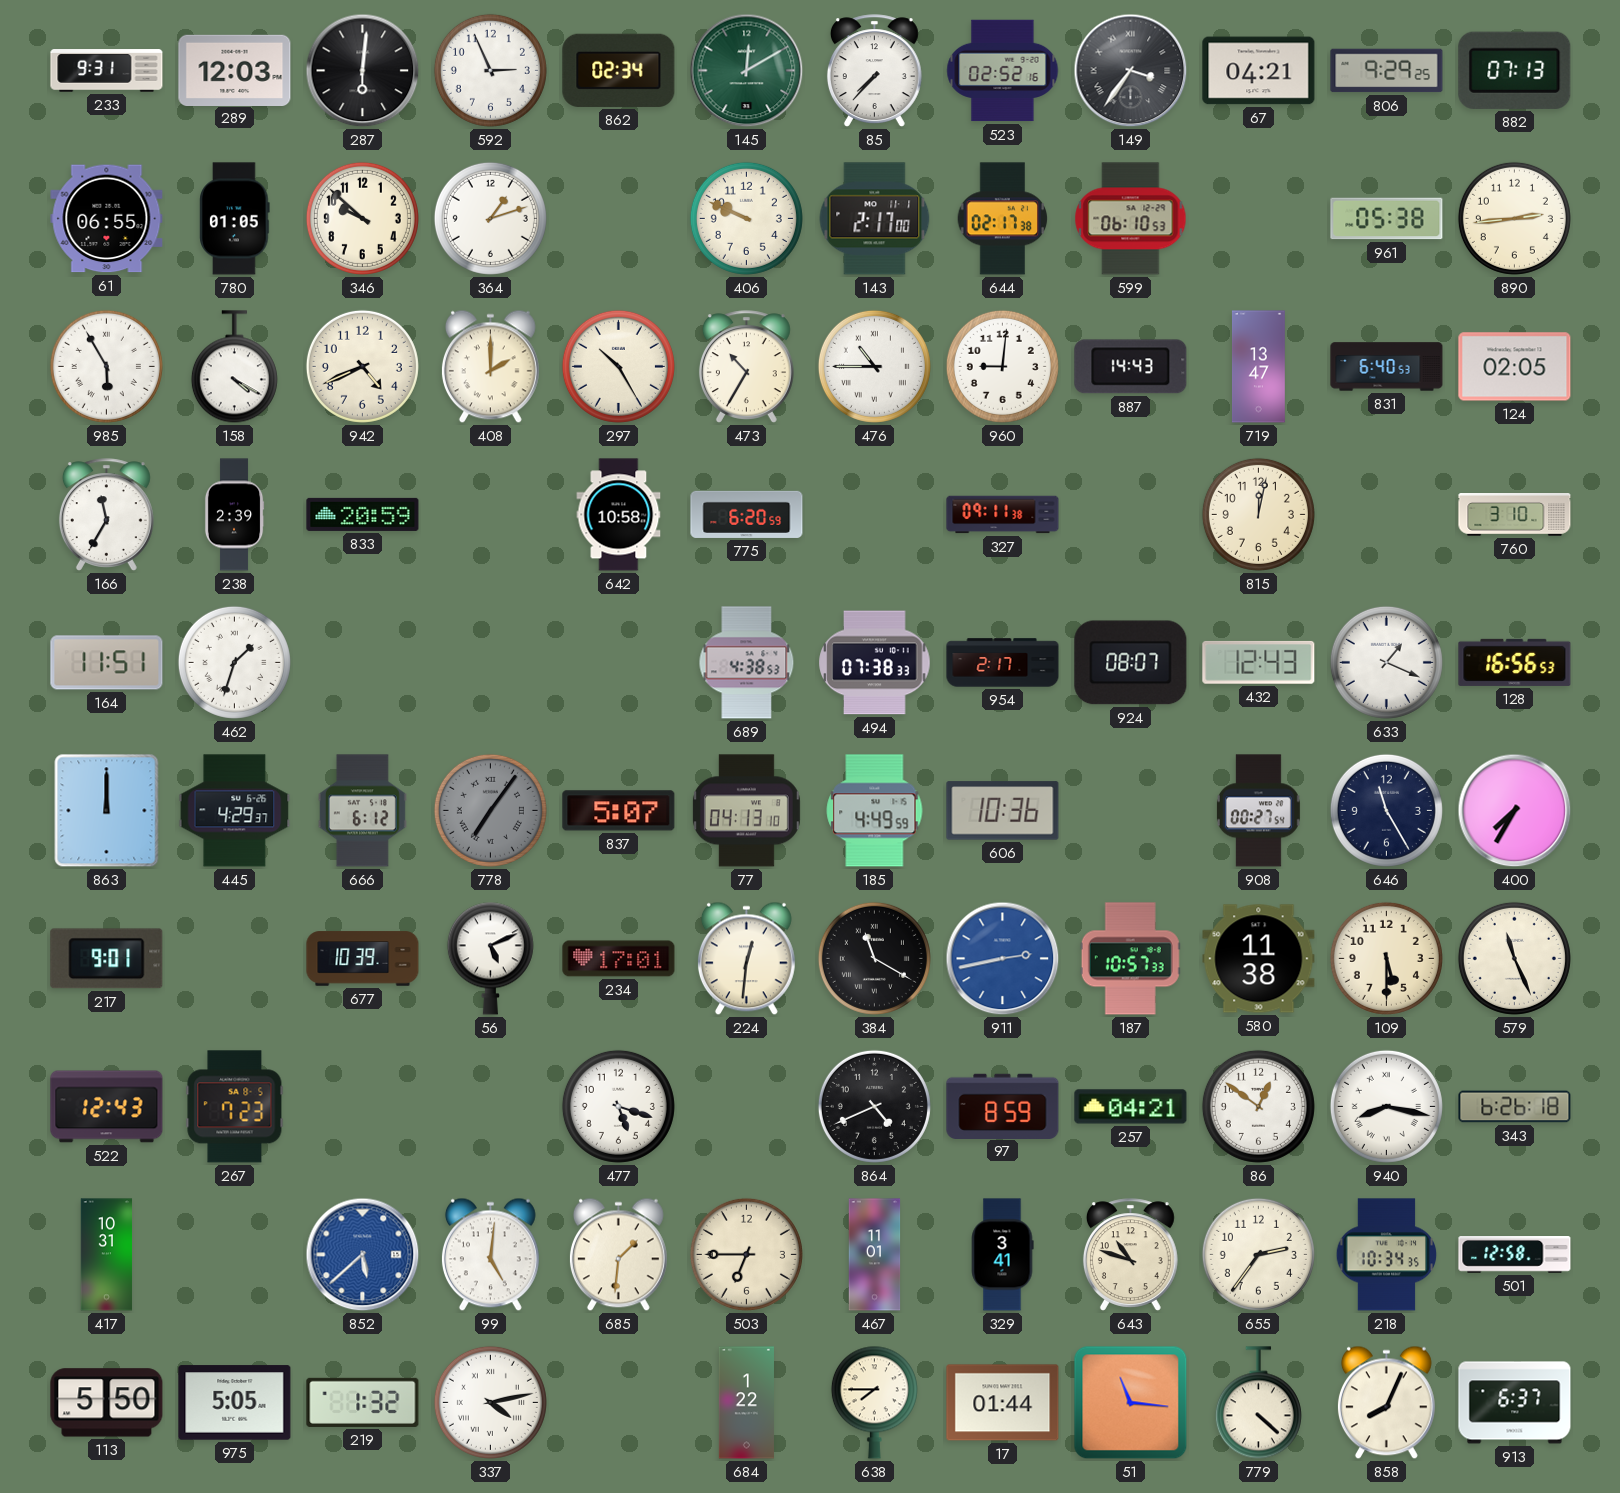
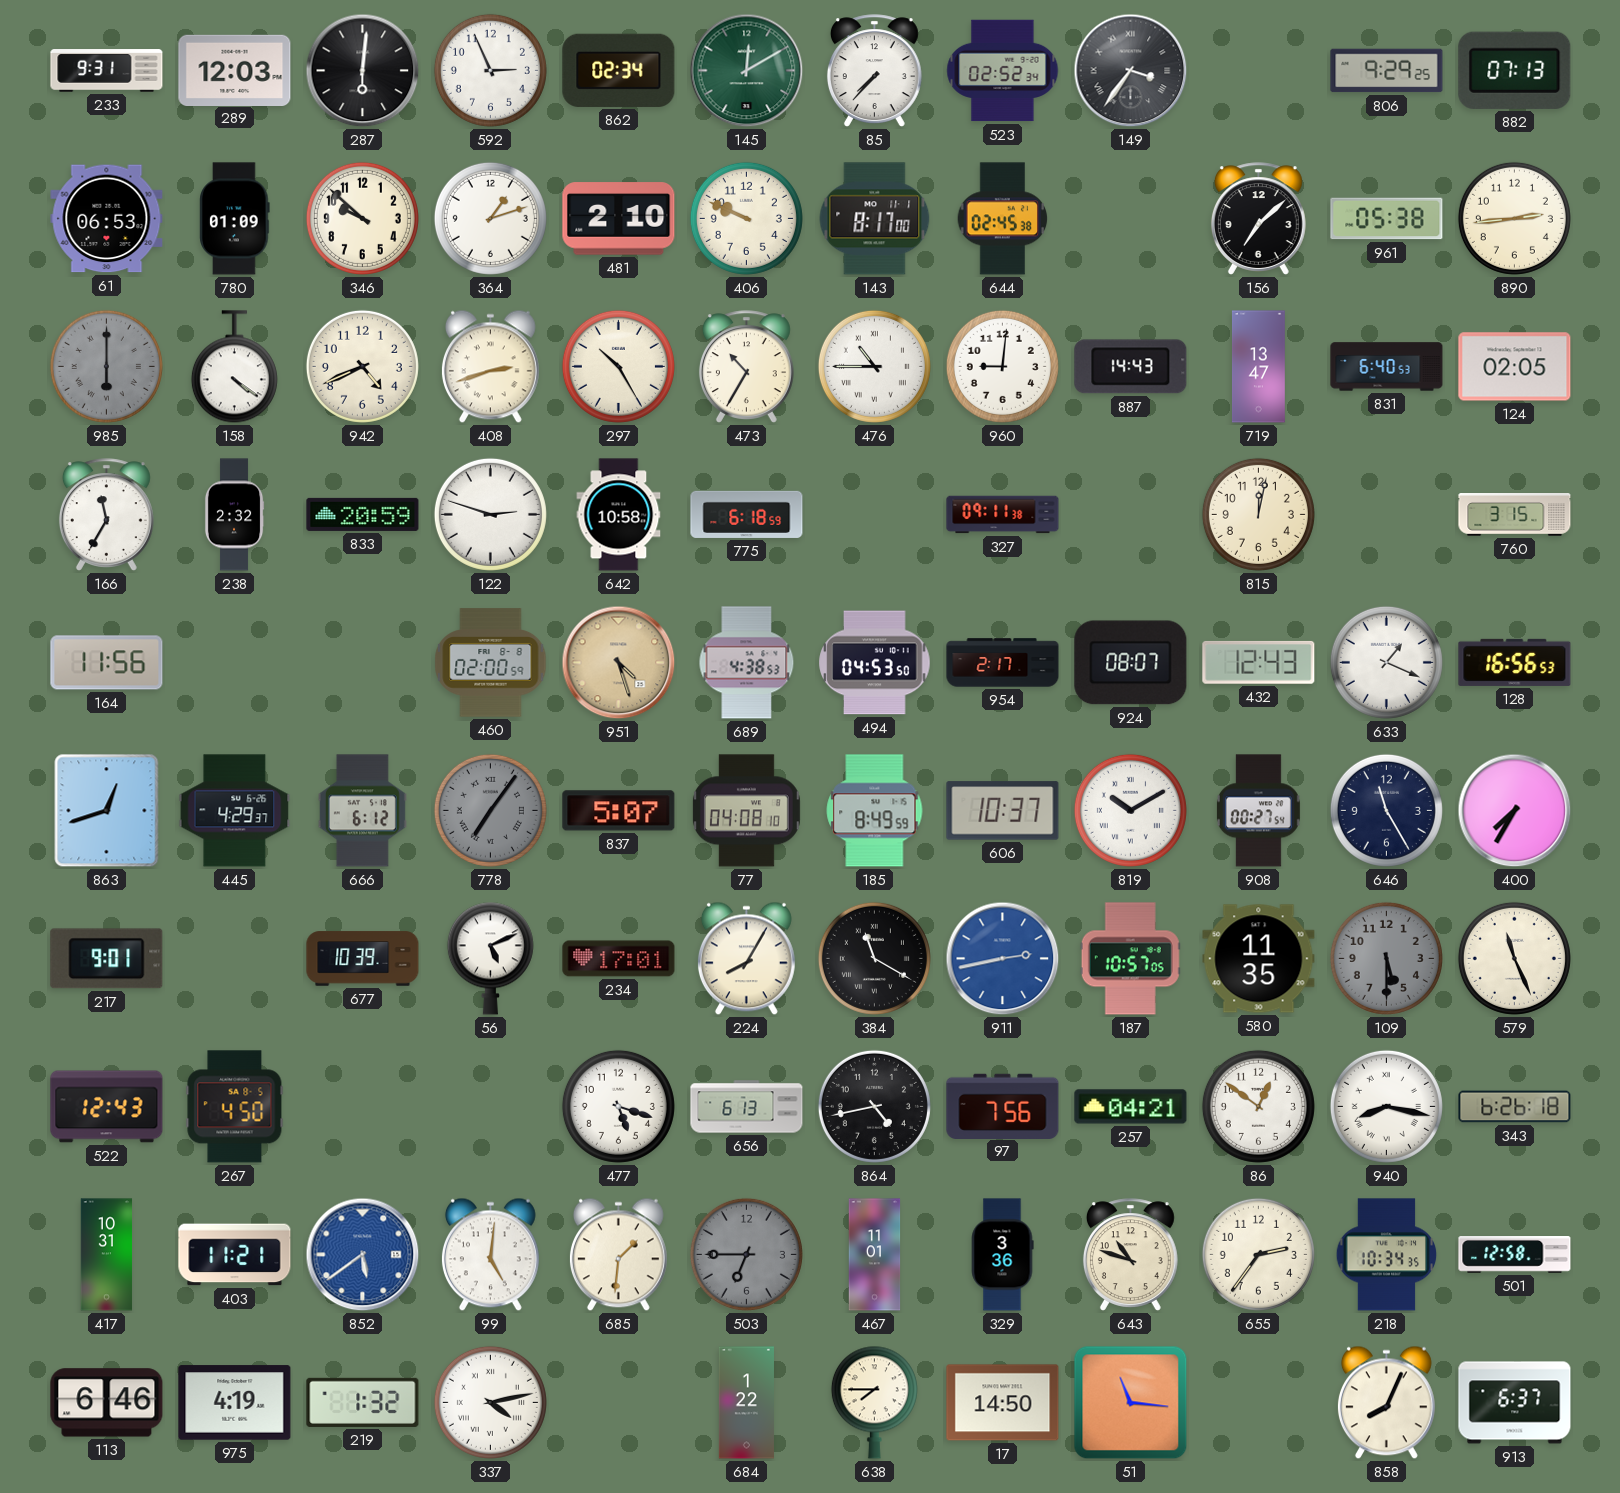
523: 02:52:16 -> 02:52:34 (1003, 71)
67: 04:21 -> none (1259, 71)
61: 06:55 -> 06:53 (107, 219)
780: 01:05 -> 01:09 (235, 219)
481: none -> 2:10 (619, 219)
143: 2:17 -> 8:17 (875, 219)
644: 02:17 -> 02:45 (1003, 219)
599: 06:10 -> none (1131, 219)
156: none -> 7:08 (1258, 219)
985: 5:55 -> 6:00 (106, 366)
985 dial: white -> grey (106, 366)
158: 4:20 -> 4:21 (234, 367)
408: 2:00 -> 2:42 (490, 367)
238: 2:39 -> 2:32 (234, 515)
122: none -> 2:48 (490, 514)
775: 6:20 -> 6:18 (747, 514)
760: 3:10 -> 3:15 (1515, 515)
164: 11:51 -> 11:56 (107, 663)
462: 1:33 -> none (234, 662)
460: none -> 02:00 (491, 663)
951: none -> 4:27 (619, 663)
494: 07:38 -> 04:53 (875, 663)
863: 12:00 -> 12:42 (107, 811)
77: 04:13 -> 04:08 (746, 811)
185: 4:49 -> 8:49 (875, 811)
606: 10:36 -> 10:37 (1003, 811)
819: none -> 10:10 (1130, 810)
224: 12:31 -> 8:05 (746, 959)
187: 10:57:33 -> 10:57:05 (1130, 959)
580: 11:38 -> 11:35 (1259, 959)
109 dial: cream -> grey (1386, 958)
267: 7:23 -> 4:50 (235, 1107)
656: none -> 6:13 (747, 1107)
864: 4:41 -> 4:43 (874, 1106)
97: 8:59 -> 7:56 (1003, 1106)
403: none -> 11:21 (235, 1255)
852: 5:38 -> 5:39 (363, 1255)
503 dial: cream -> grey (746, 1254)
329: 3:41 -> 3:36 (1002, 1255)
113: 5:50 -> 6:46 (107, 1403)
975: 5:05 -> 4:19 (235, 1403)
17: 01:44 -> 14:50 (1003, 1403)
779: 4:22 -> none (1258, 1403)
